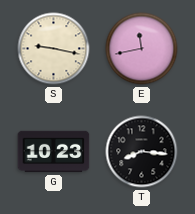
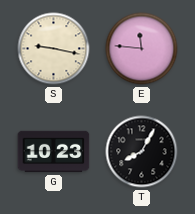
E: 11:43 -> 11:46 (142, 49)
T: 8:16 -> 8:05 (142, 152)
